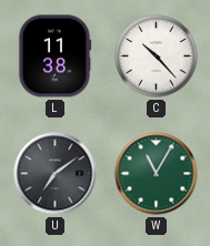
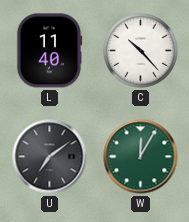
L: 11:38 -> 11:40 (49, 51)
W: 11:05 -> 12:05 (141, 157)
